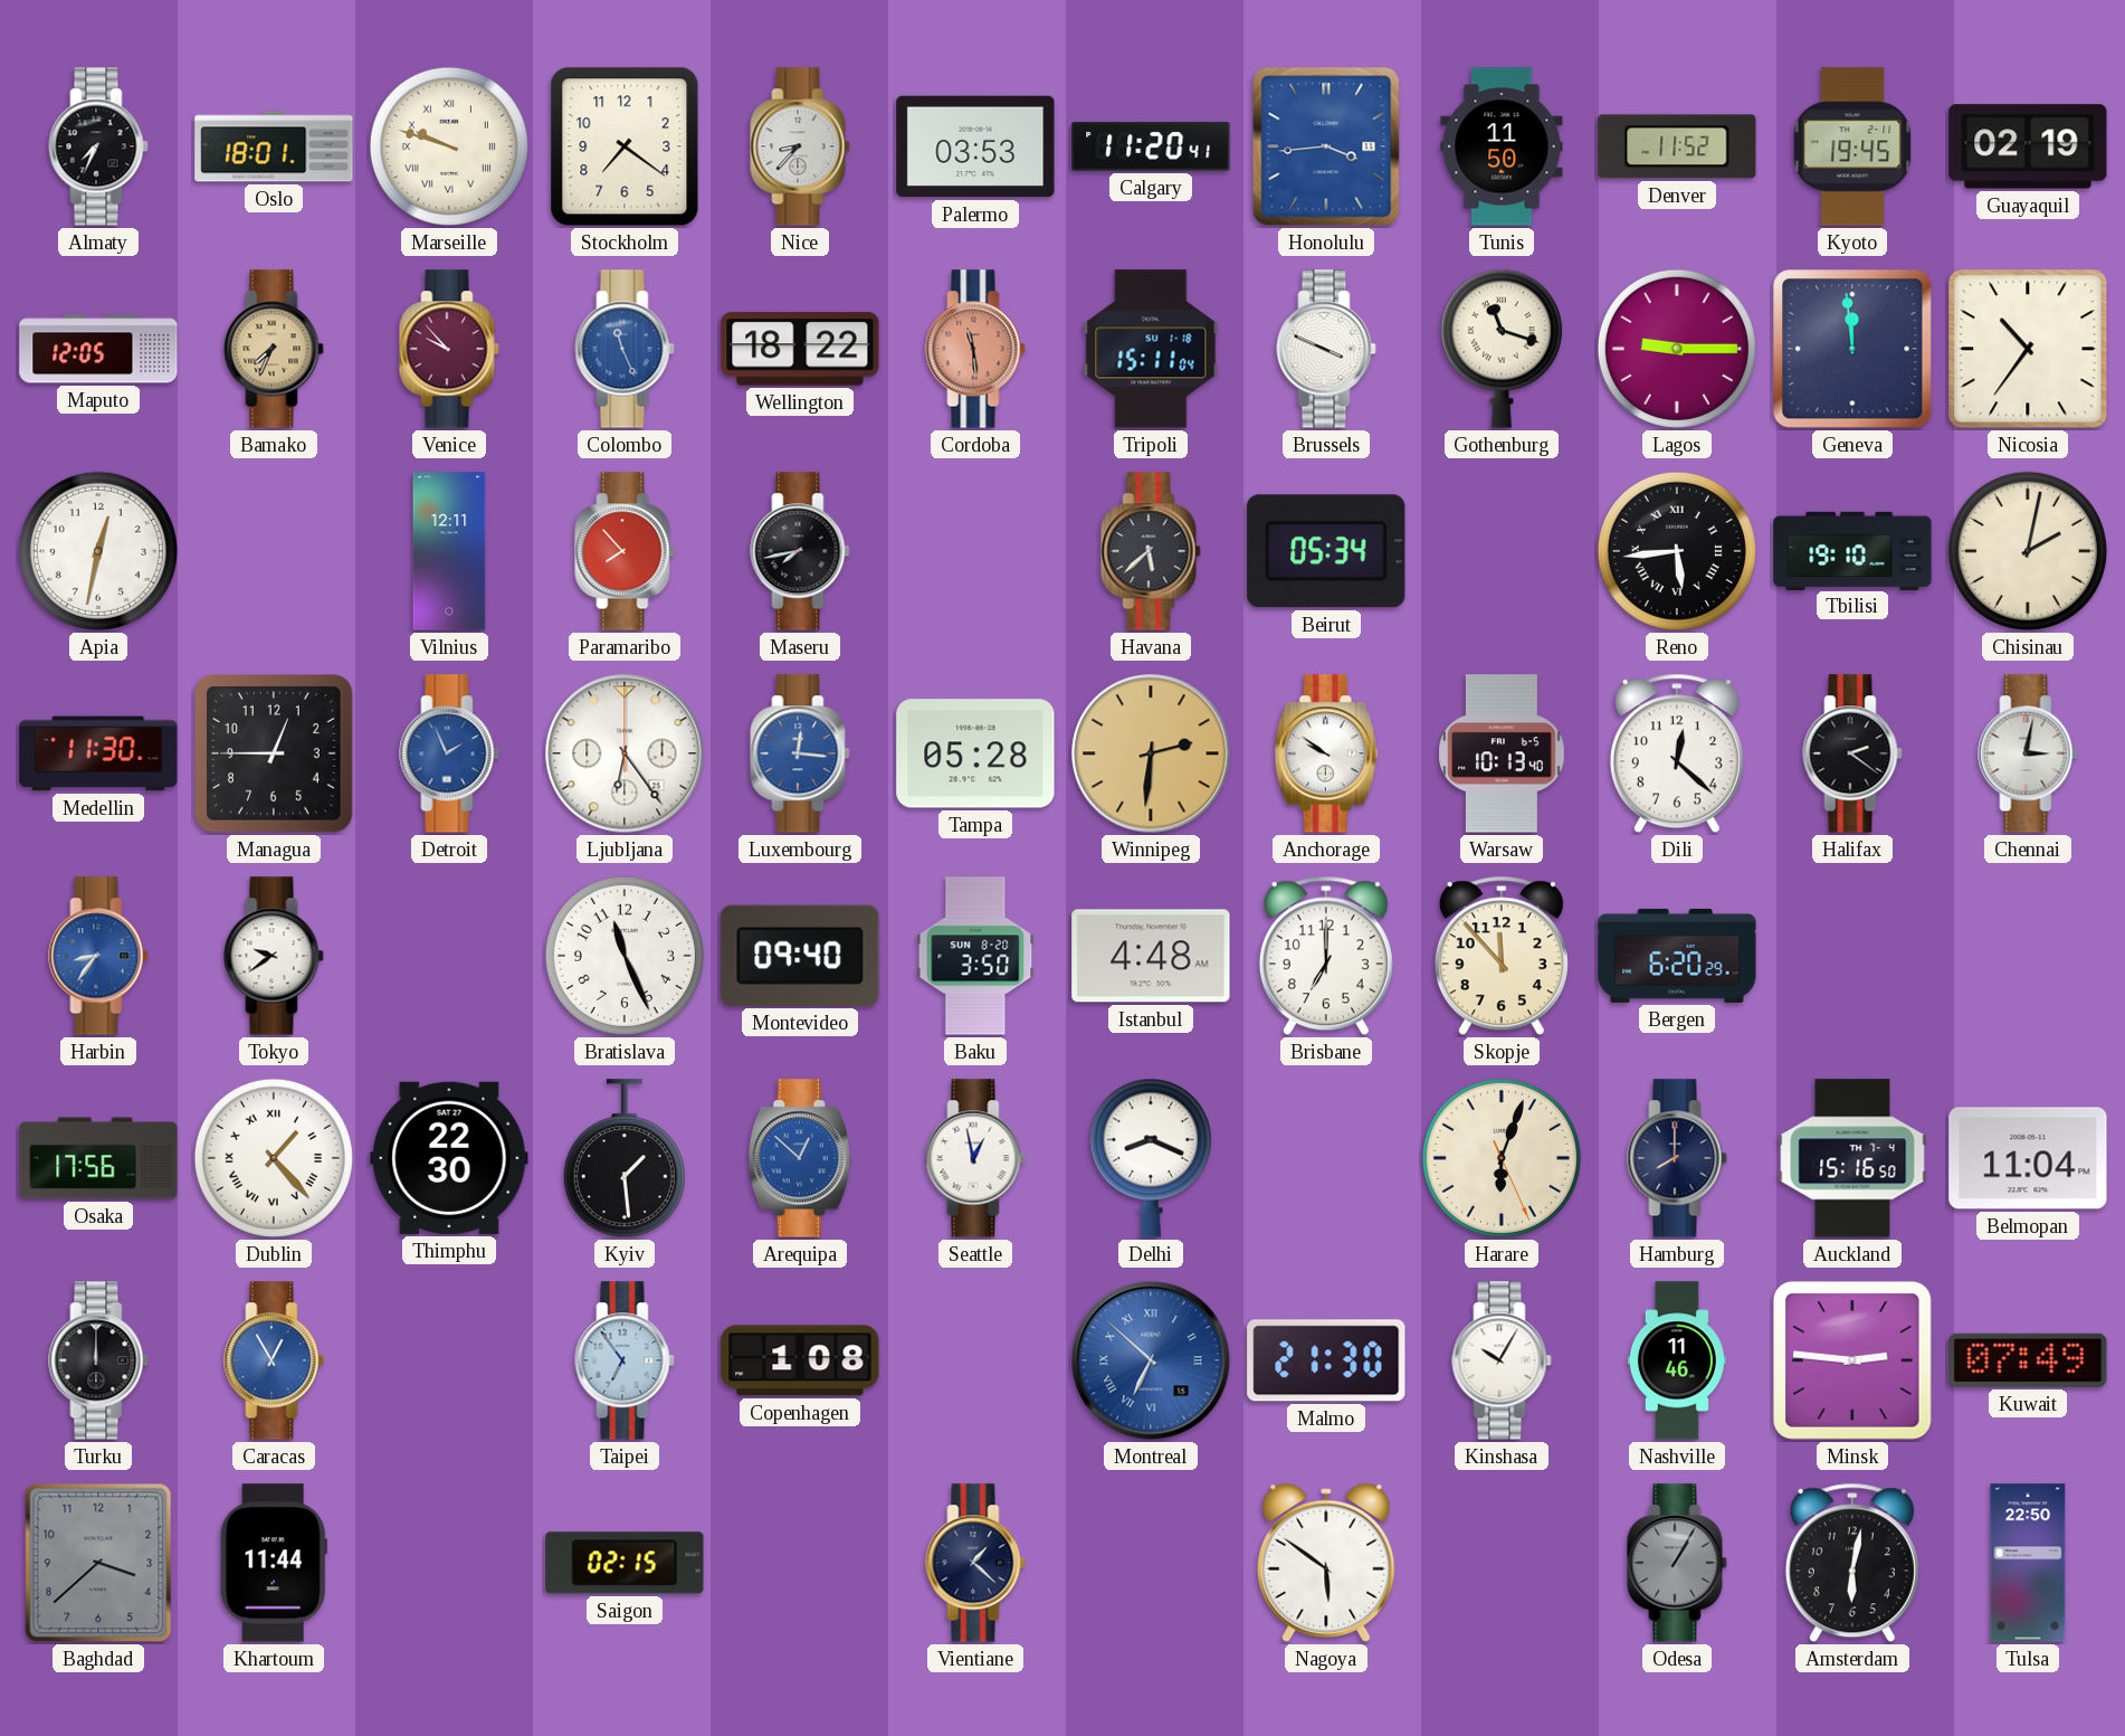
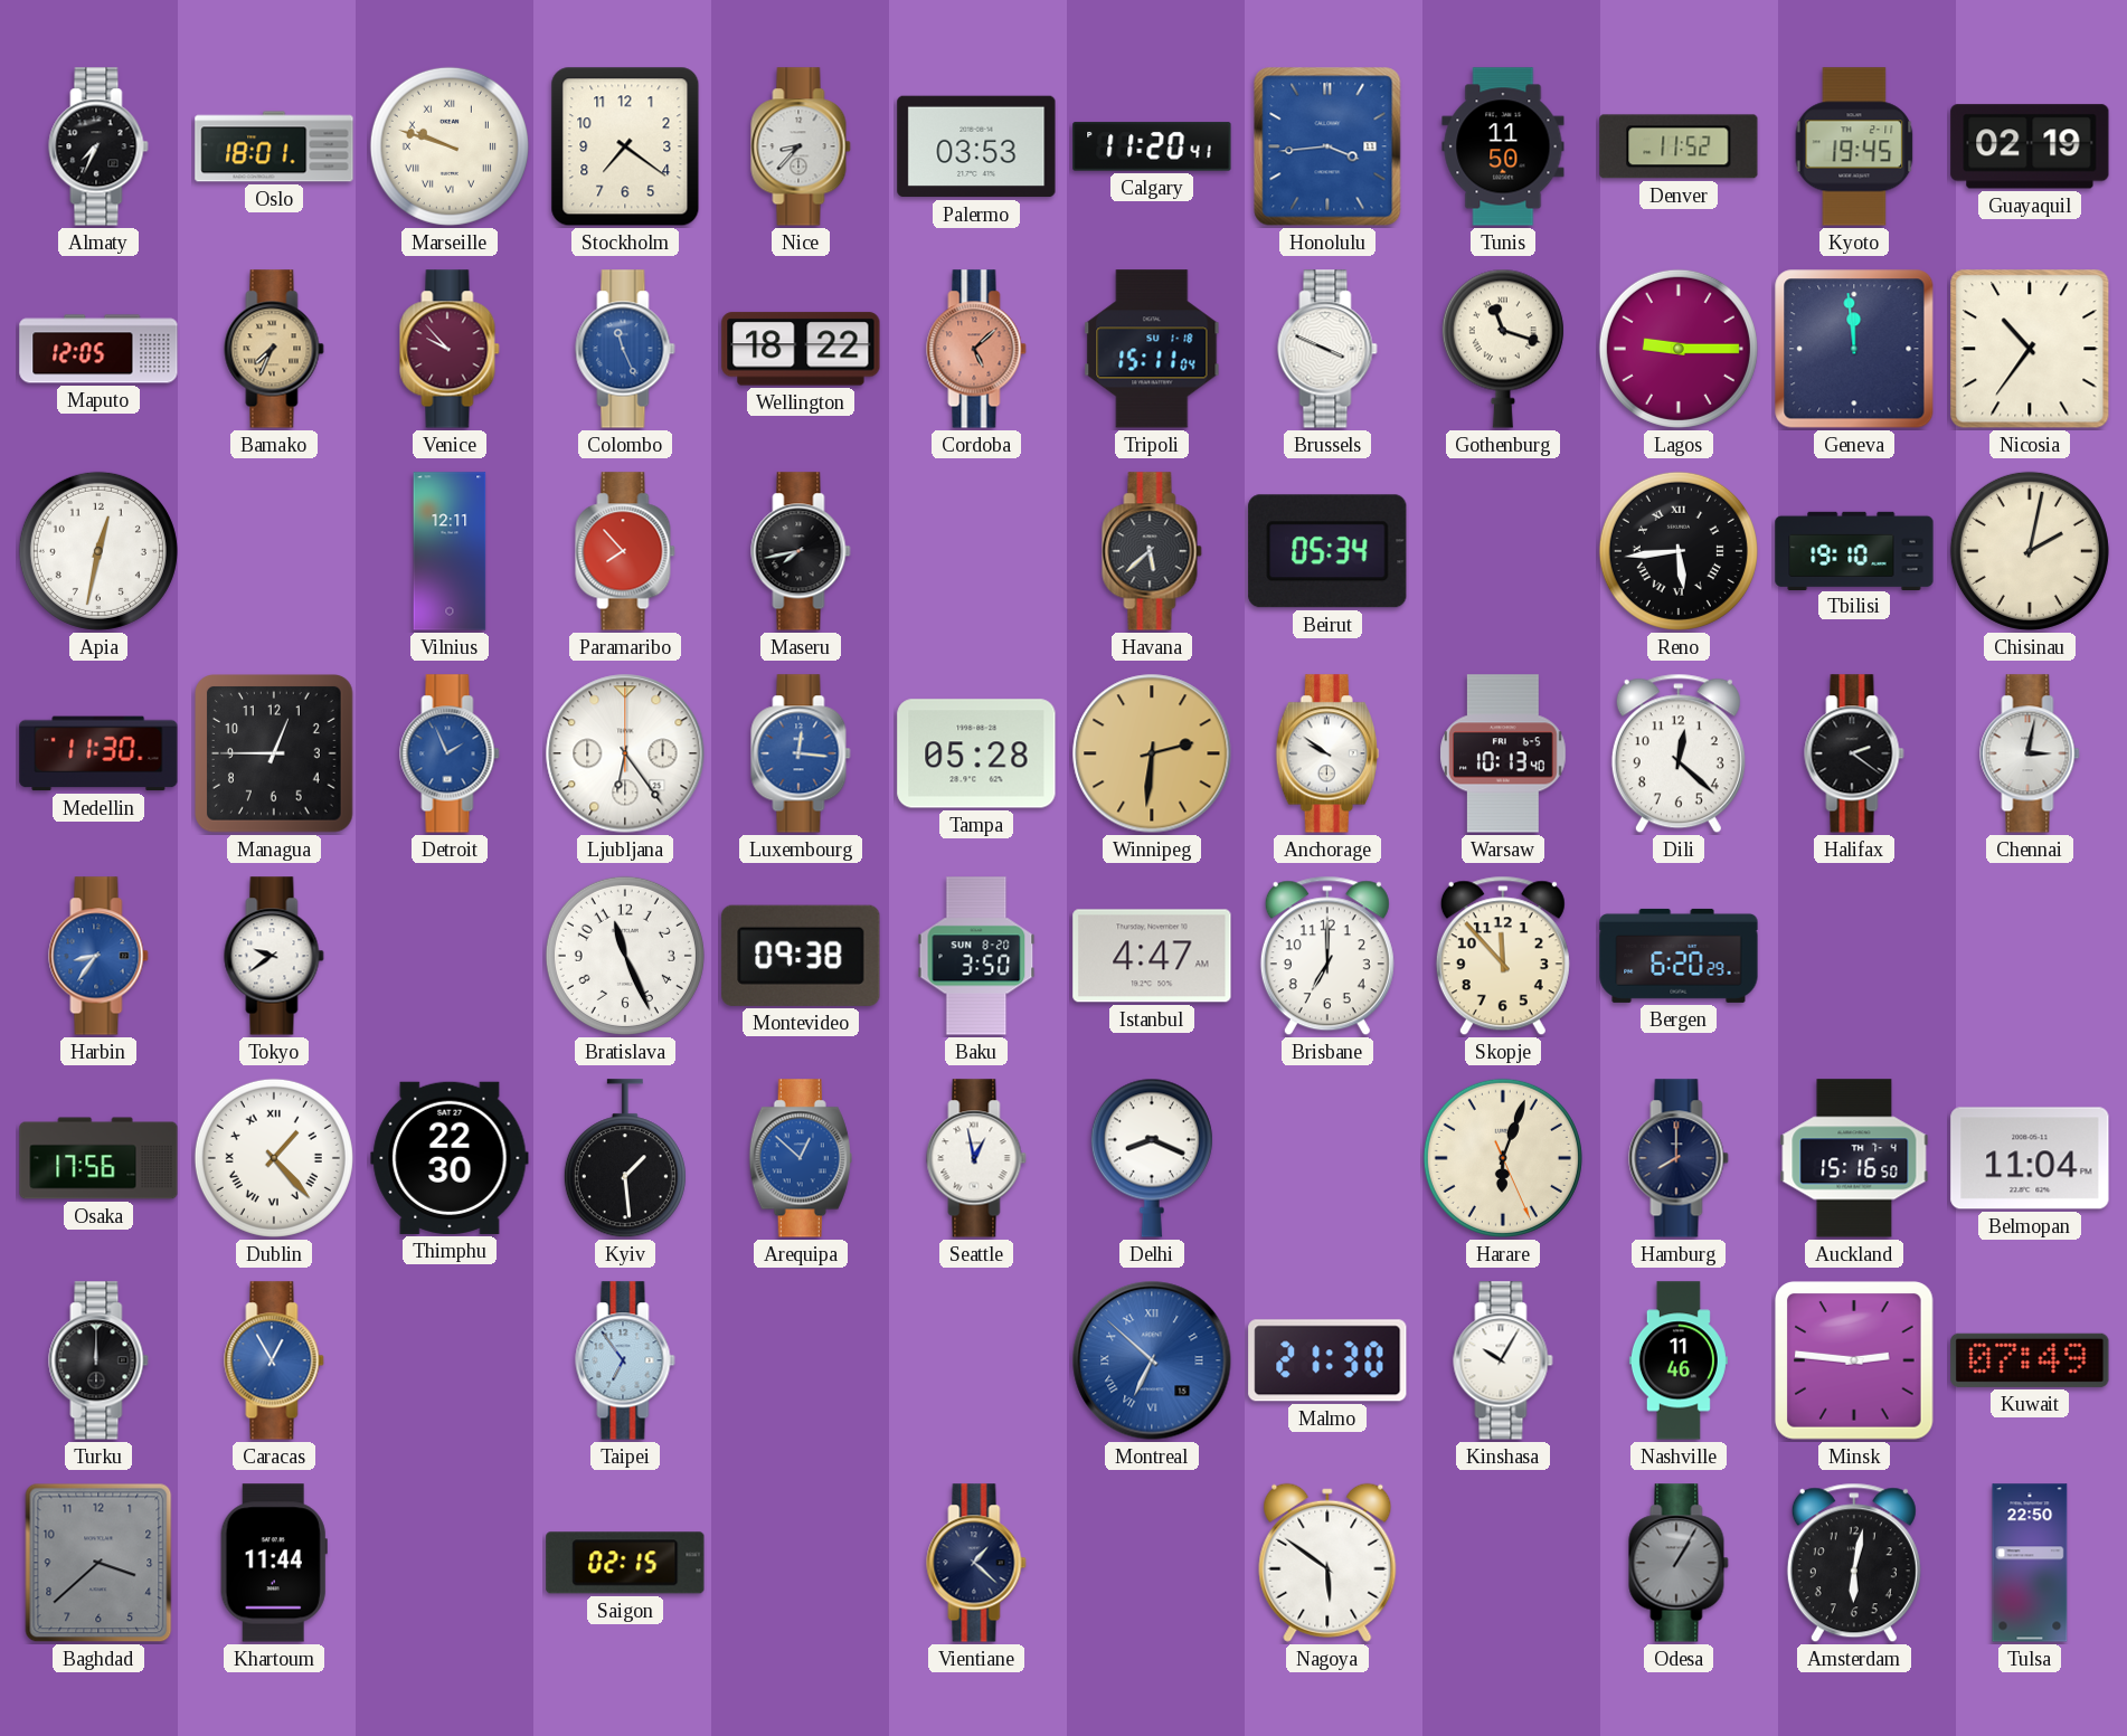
Cordoba: 11:29 -> 5:08 (976, 349)
Montevideo: 09:40 -> 09:38 (801, 956)
Istanbul: 4:48 -> 4:47 (1152, 956)
Copenhagen: 1:08 -> none (800, 1360)
